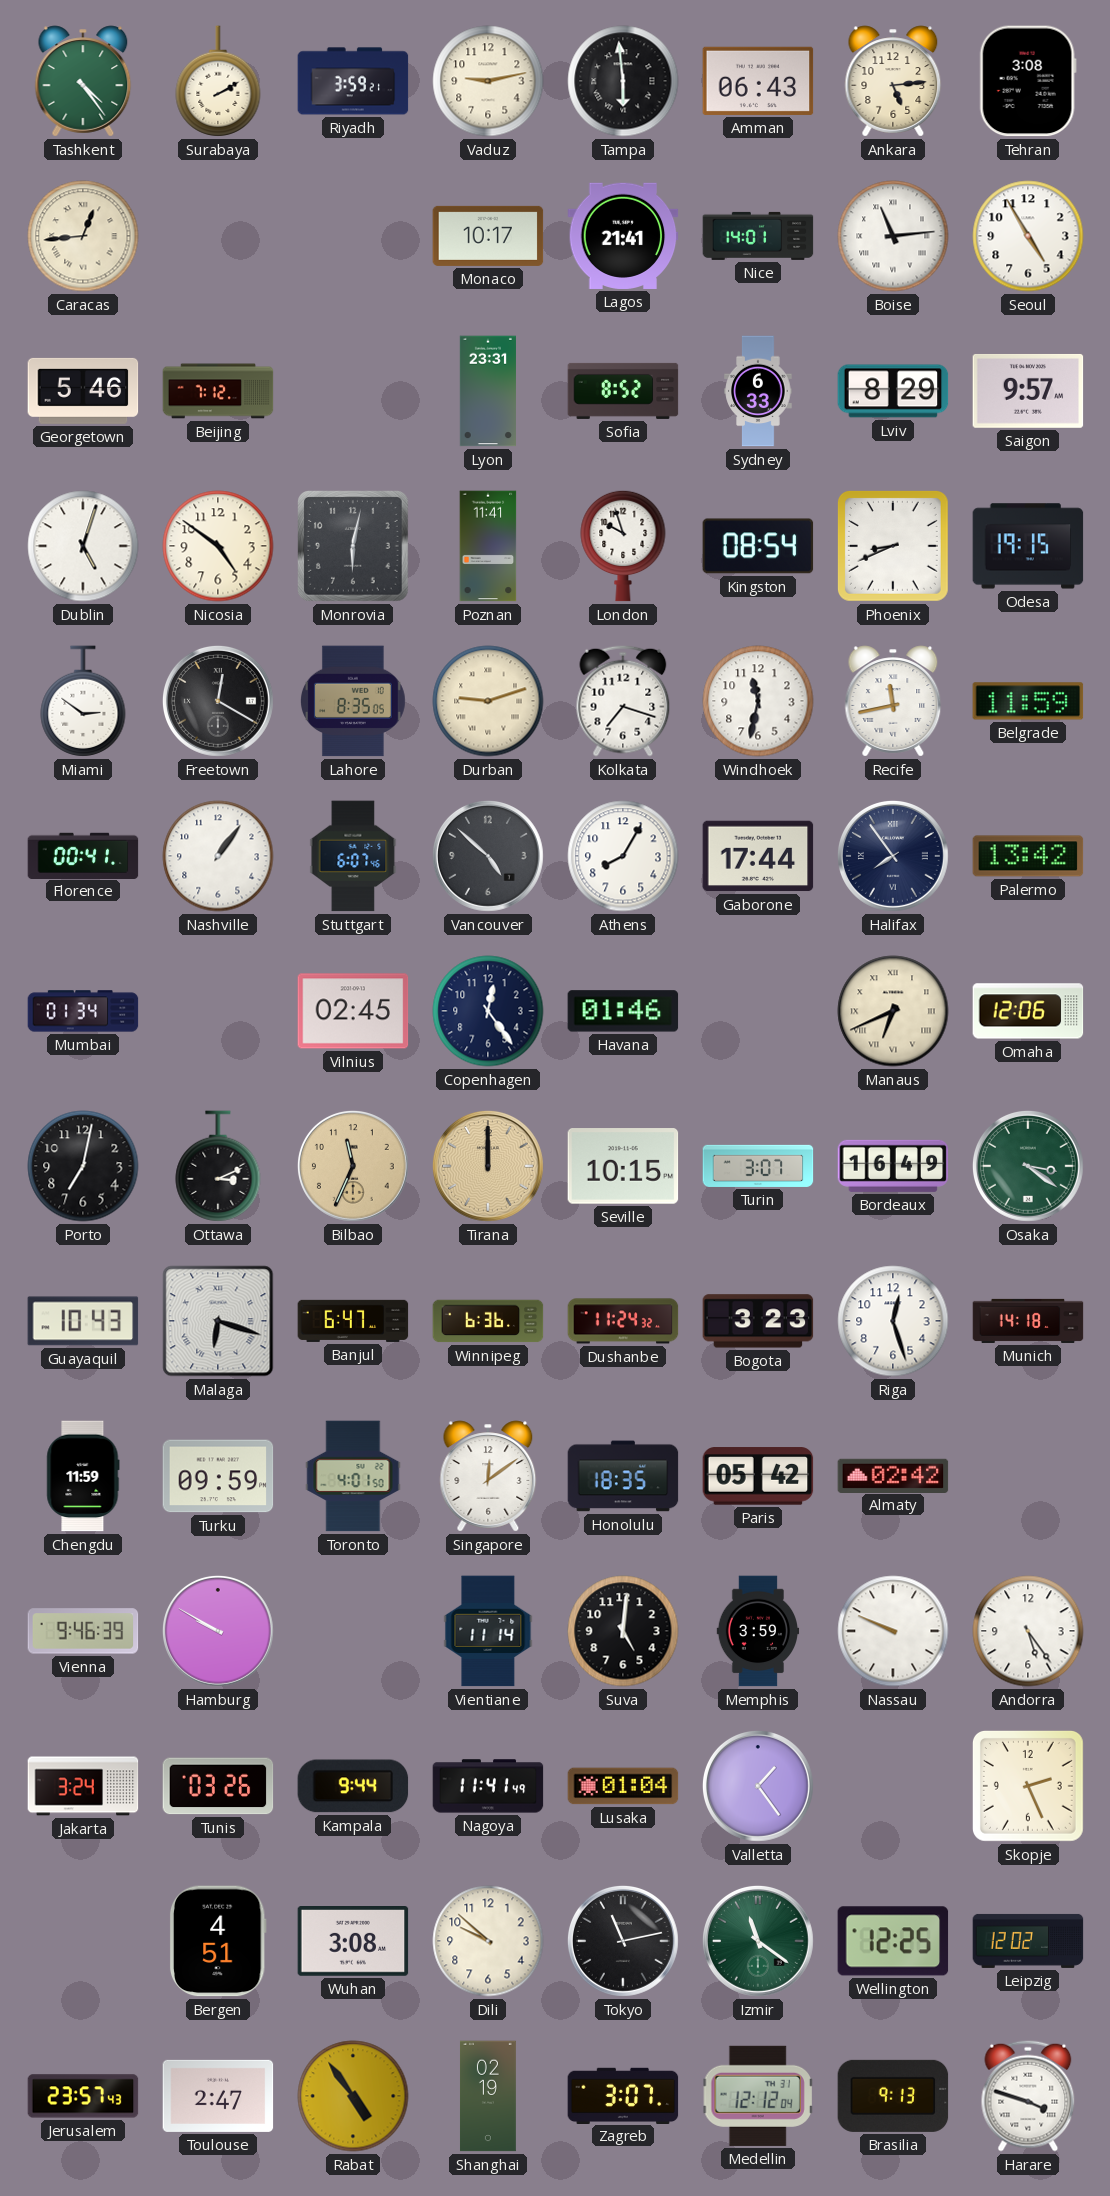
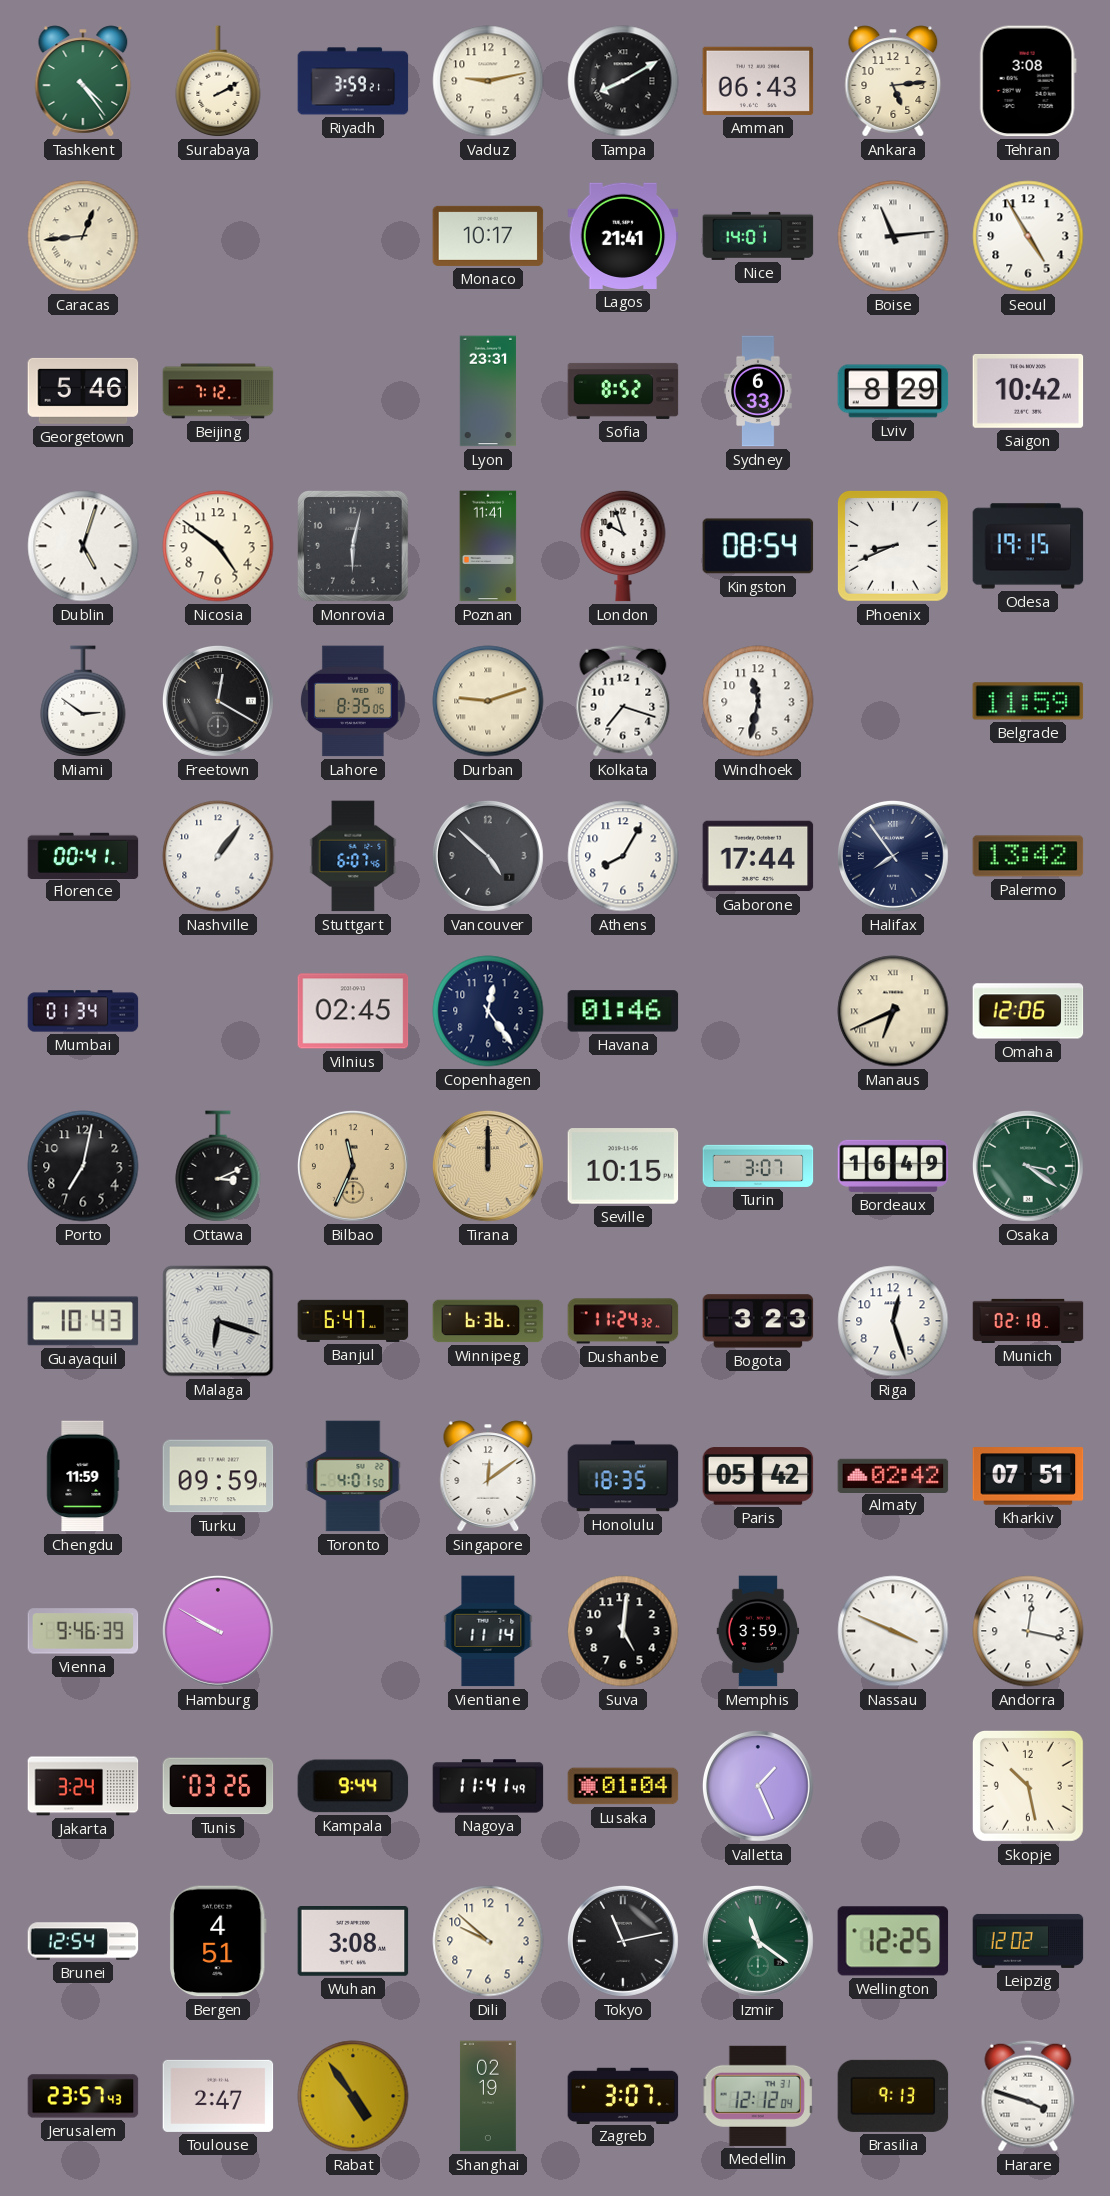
Tampa: 5:59 -> 8:10 (623, 81)
Saigon: 9:57 -> 10:42 (1028, 391)
Recife: 11:43 -> none (893, 701)
Munich: 14:18 -> 02:18 (1028, 1321)
Kharkiv: none -> 07:51 (1028, 1476)
Nassau: 9:49 -> 3:49 (893, 1631)
Andorra: 5:24 -> 12:17 (1028, 1631)
Valletta: 1:24 -> 1:26 (758, 1786)
Skopje: 2:26 -> 10:28 (1028, 1786)
Brunei: none -> 12:54 (83, 1941)
